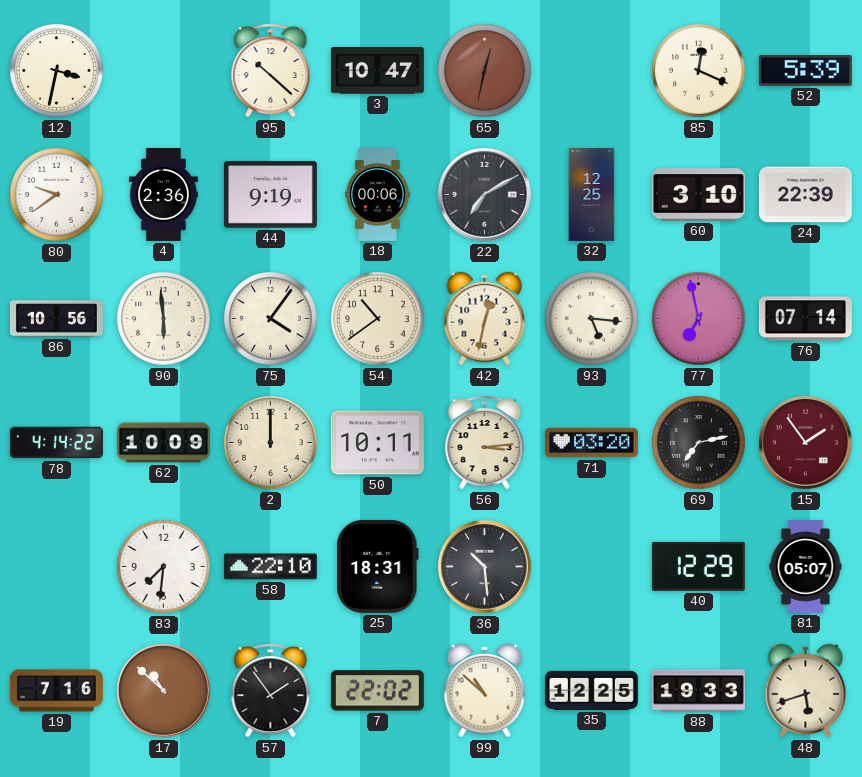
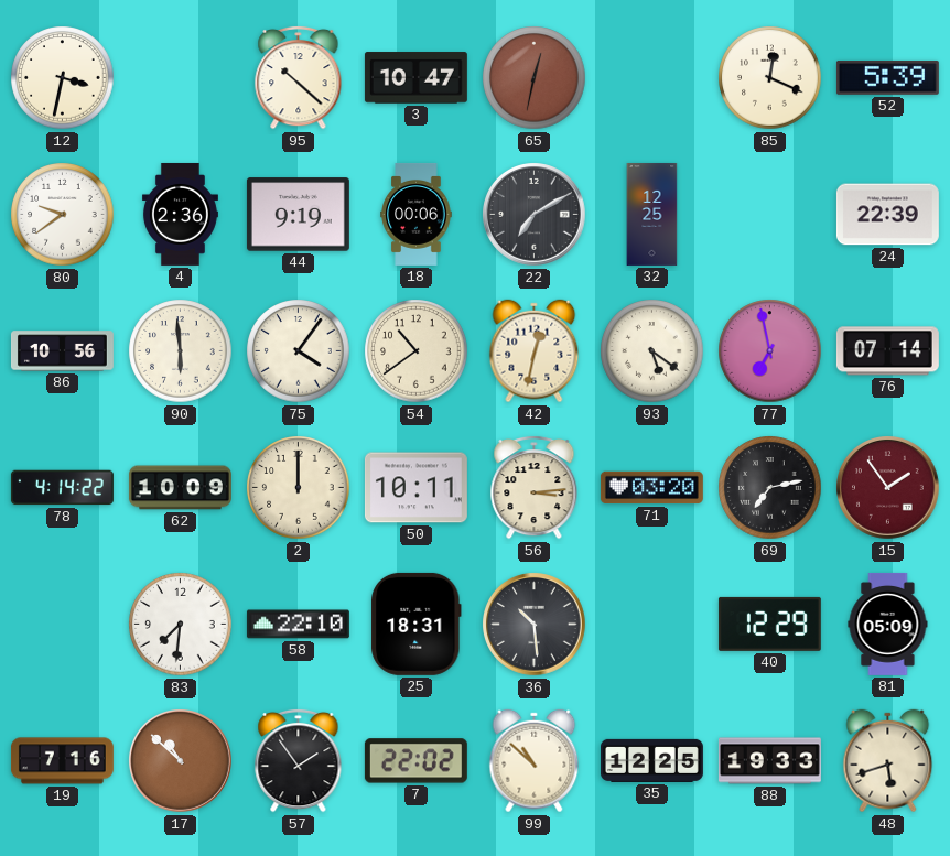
60: 3:10 -> none (698, 195)
93: 5:16 -> 5:21 (652, 351)
81: 05:07 -> 05:09 (888, 624)
